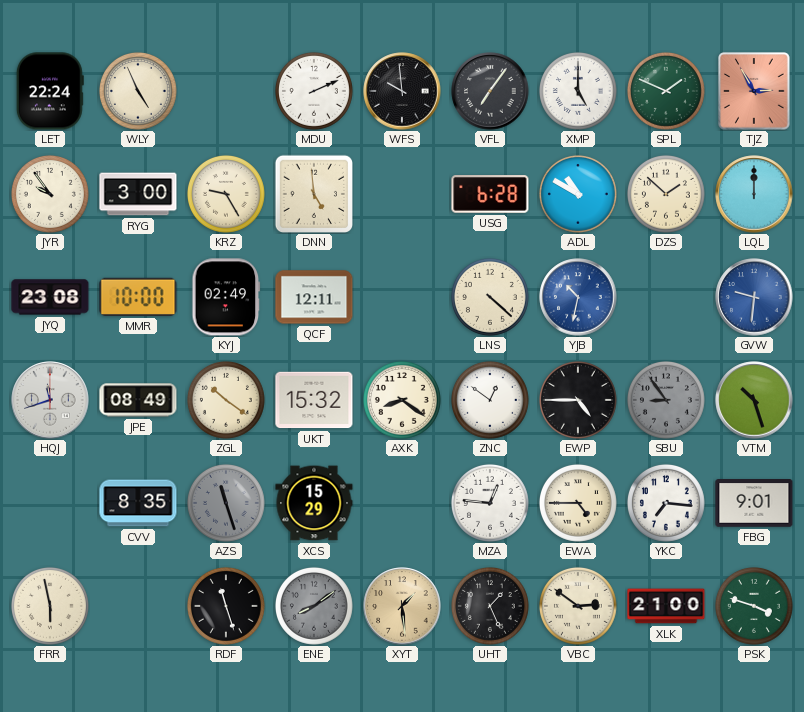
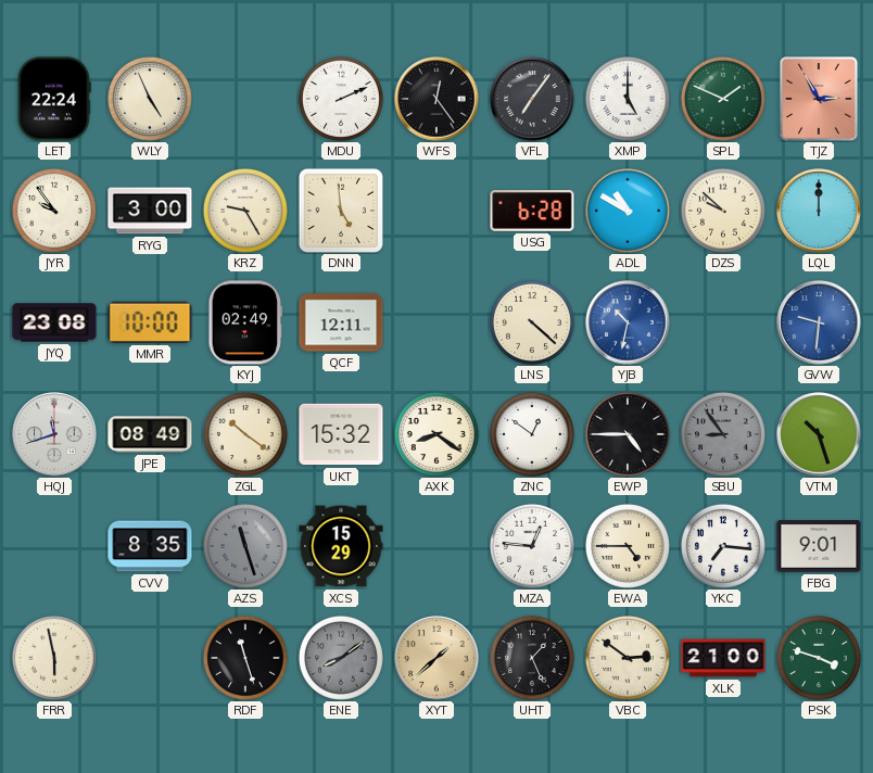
WFS: 9:59 -> 12:24 (436, 99)
DZS: 1:52 -> 9:52 (723, 211)
XYT: 1:29 -> 1:38 (436, 658)
